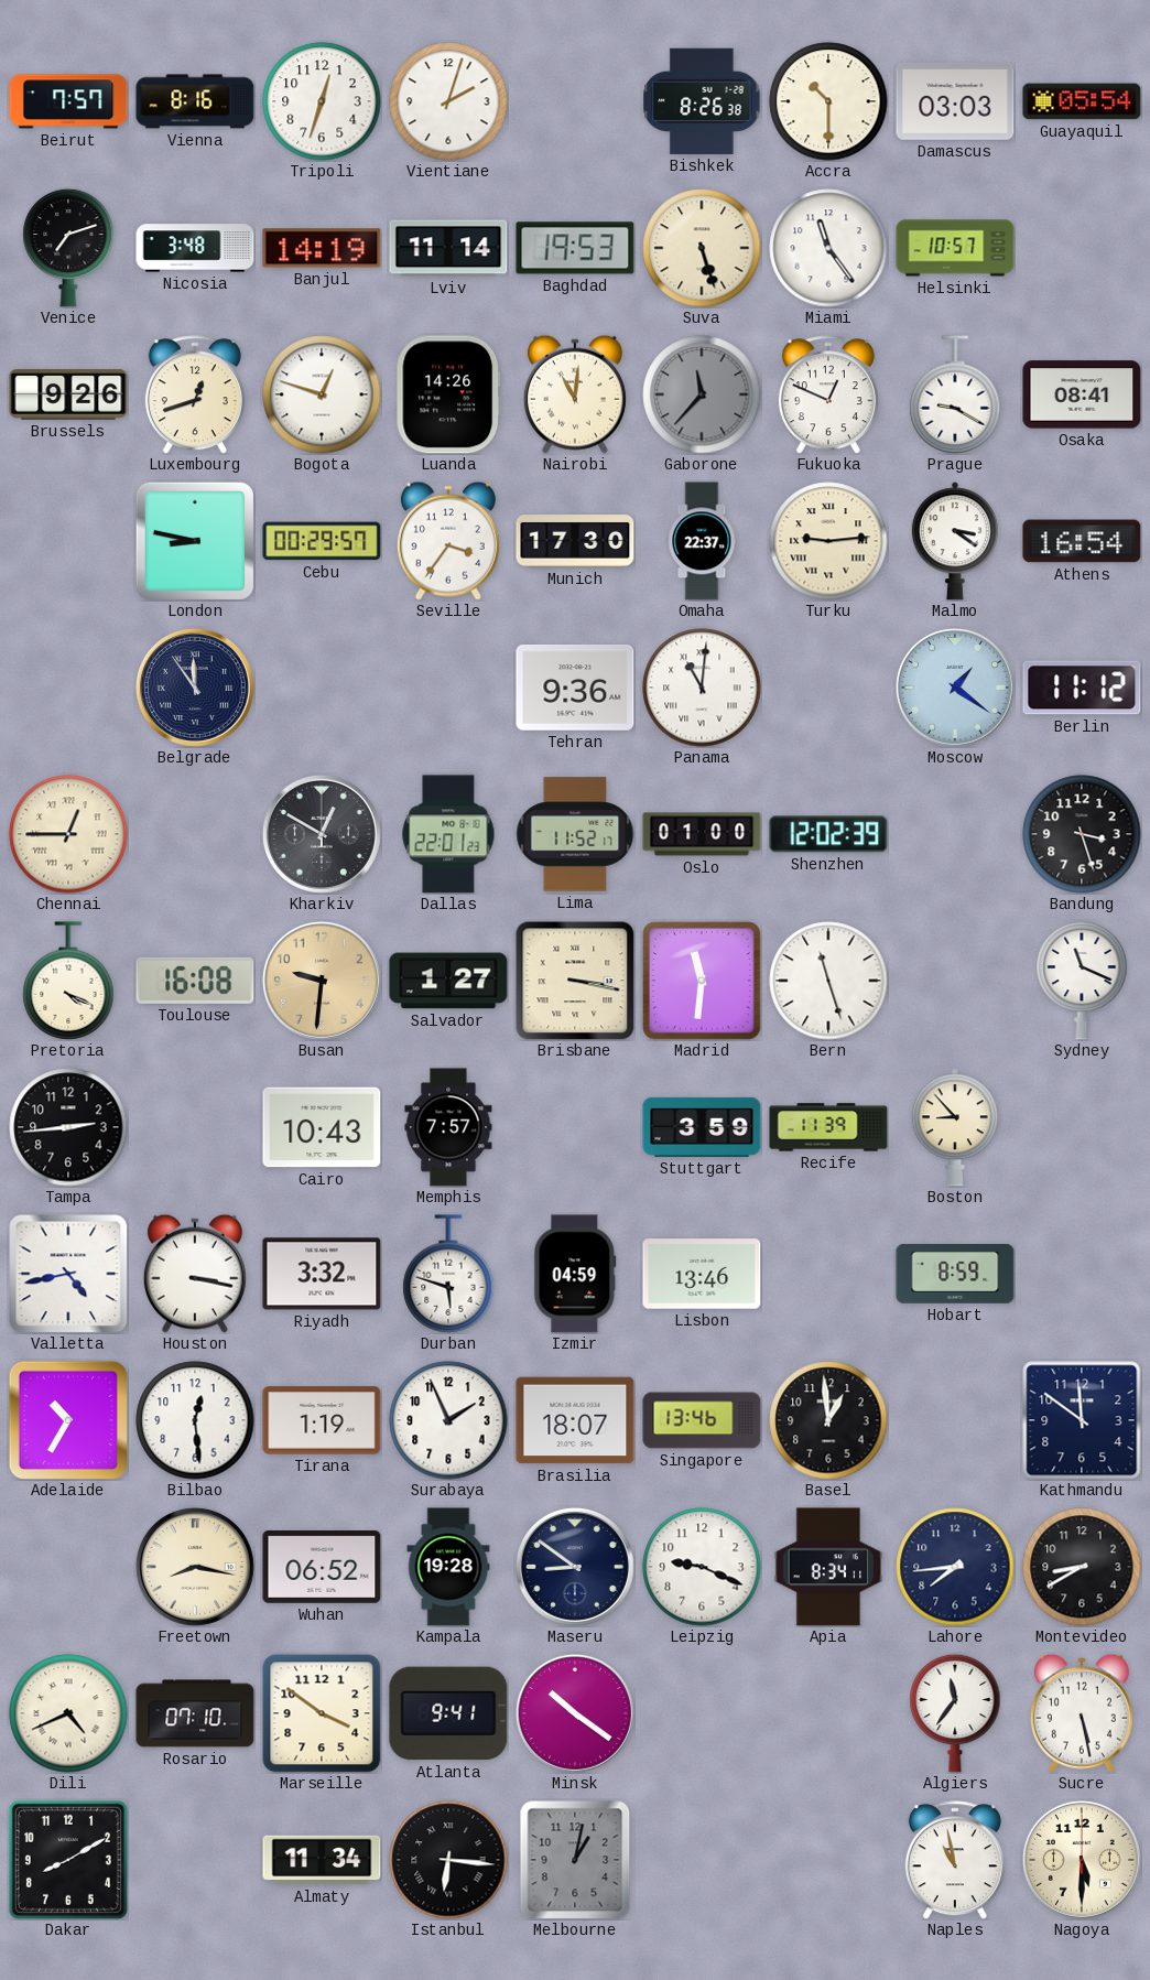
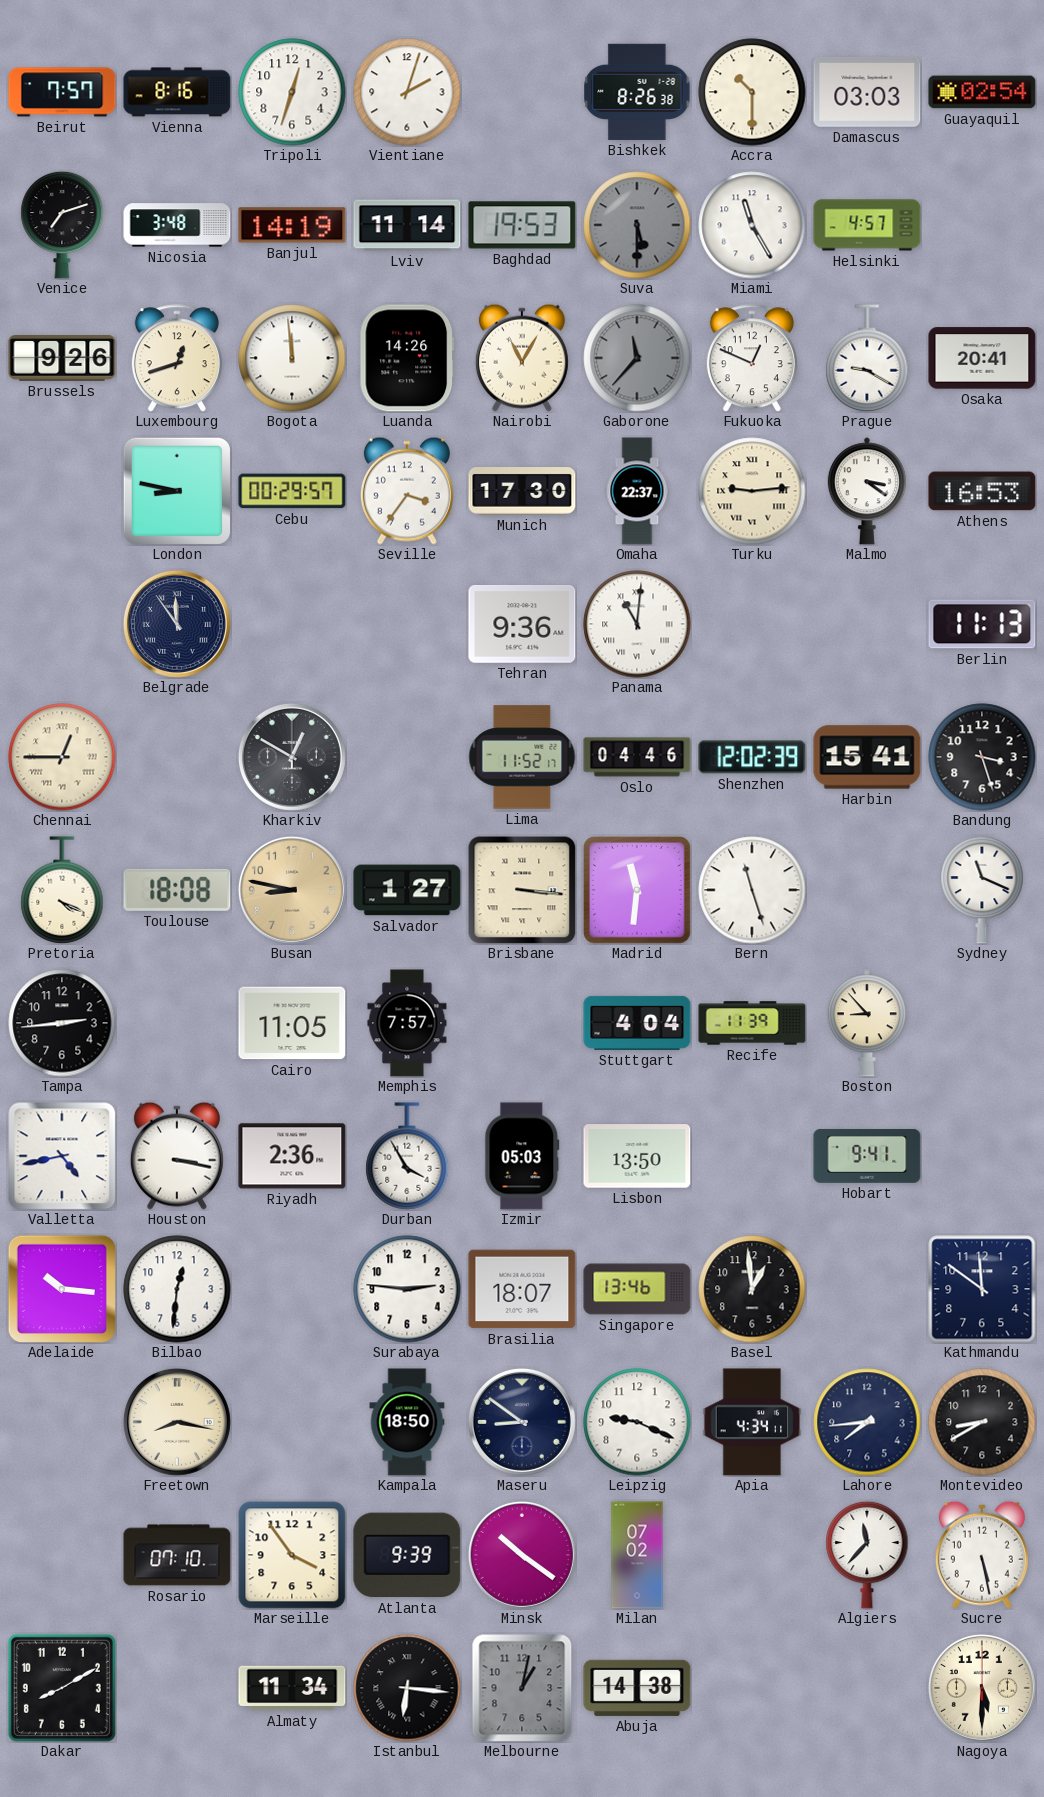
Guayaquil: 05:54 -> 02:54 (982, 92)
Suva: 5:27 -> 5:30 (637, 225)
Suva dial: cream -> grey (637, 225)
Miami: 11:24 -> 11:25 (752, 225)
Helsinki: 10:57 -> 4:57 (867, 225)
Bogota: 12:48 -> 11:59 (292, 358)
Nairobi: 11:01 -> 11:05 (522, 358)
Osaka: 08:41 -> 20:41 (982, 358)
Athens: 16:54 -> 16:53 (982, 491)
Moscow: 1:21 -> none (955, 688)
Berlin: 11:12 -> 11:13 (982, 624)
Dallas: 22:01 -> none (448, 834)
Oslo: 01:00 -> 04:46 (637, 757)
Harbin: none -> 15:41 (867, 757)
Toulouse: 16:08 -> 18:08 (177, 890)
Busan: 9:31 -> 8:47 (292, 890)
Brisbane: 3:17 -> 3:16 (522, 890)
Cairo: 10:43 -> 11:05 (292, 1023)
Stuttgart: 3:59 -> 4:04 (637, 1023)
Riyadh: 3:32 -> 2:36 (292, 1156)
Durban: 5:48 -> 3:55 (407, 1156)
Izmir: 04:59 -> 05:03 (522, 1156)
Lisbon: 13:46 -> 13:50 (637, 1156)
Hobart: 8:59 -> 9:41 (867, 1156)
Adelaide: 10:35 -> 10:16 (62, 1289)
Bilbao: 12:29 -> 12:31 (177, 1289)
Tirana: 1:19 -> none (322, 1420)
Surabaya: 1:56 -> 2:46 (407, 1289)
Wuhan: 06:52 -> none (322, 1567)
Kampala: 19:28 -> 18:50 (407, 1422)
Apia: 8:34 -> 4:34 (752, 1422)
Dili: 4:41 -> none (68, 1713)
Marseille: 3:51 -> 3:54 (292, 1555)
Atlanta: 9:41 -> 9:39 (407, 1555)
Milan: none -> 07:02 (637, 1555)
Algiers: 11:36 -> 11:37 (867, 1555)
Abuja: none -> 14:38 (637, 1688)
Naples: 10:58 -> none (955, 1860)
